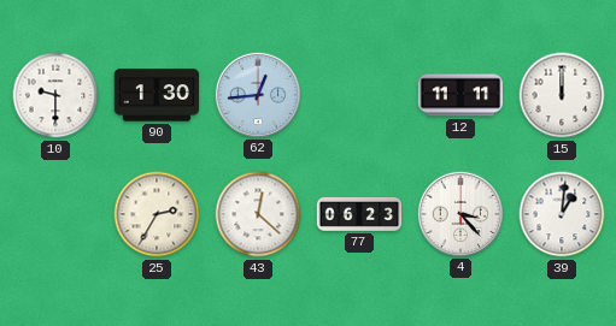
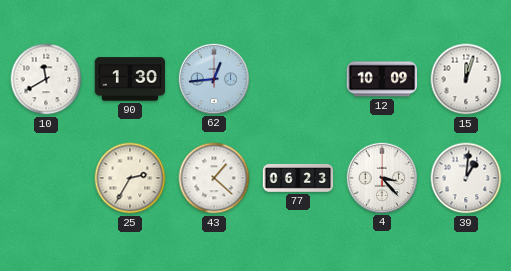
10: 9:30 -> 11:40 (46, 79)
12: 11:11 -> 10:09 (382, 79)
15: 12:00 -> 12:03 (466, 79)
43: 12:22 -> 1:22 (214, 178)
